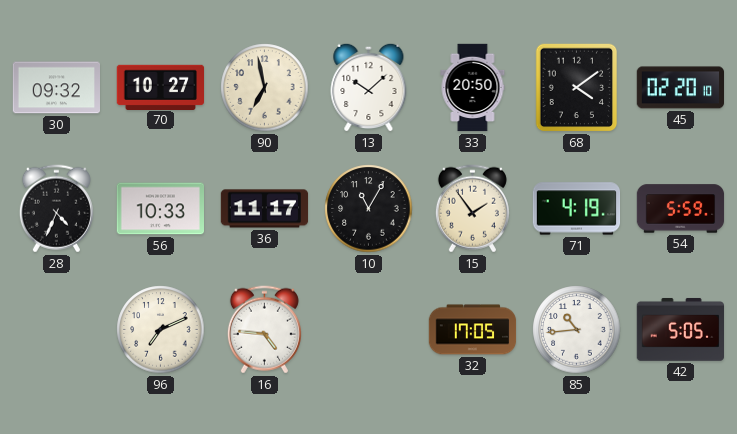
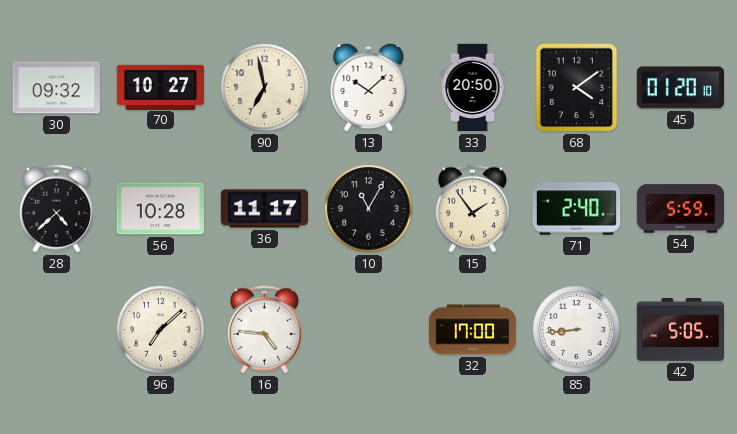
45: 02:20 -> 01:20 (680, 88)
28: 4:34 -> 4:38 (56, 209)
56: 10:33 -> 10:28 (160, 209)
71: 4:19 -> 2:40 (577, 209)
96: 7:11 -> 7:08 (161, 330)
32: 17:05 -> 17:00 (473, 330)
85: 10:44 -> 8:44 (577, 330)
